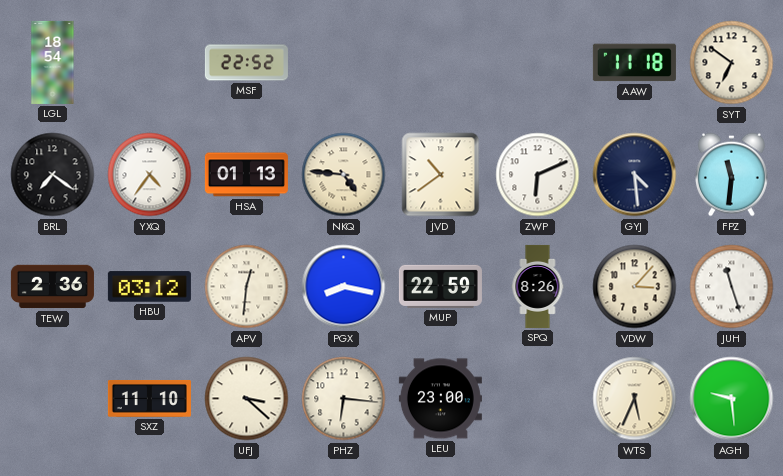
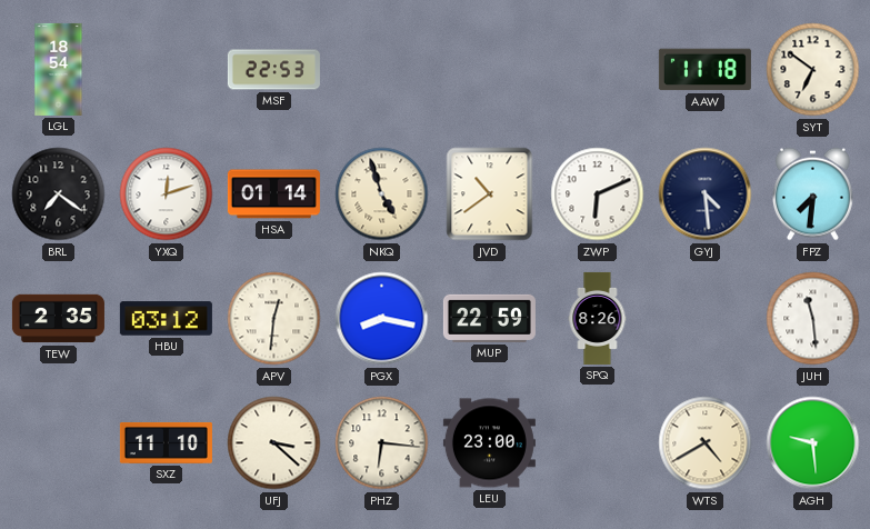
MSF: 22:52 -> 22:53 (273, 70)
YXQ: 4:36 -> 12:12 (167, 194)
HSA: 01:13 -> 01:14 (273, 194)
NKQ: 4:46 -> 4:57 (382, 194)
FPZ: 11:31 -> 7:31 (813, 194)
TEW: 2:36 -> 2:35 (58, 319)
VDW: 3:07 -> none (635, 287)
JUH: 11:27 -> 11:29 (813, 319)
WTS: 5:34 -> 4:40 (706, 443)
